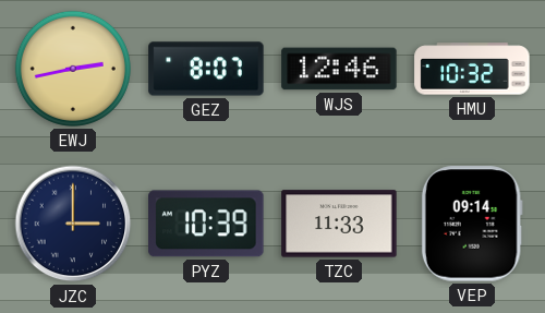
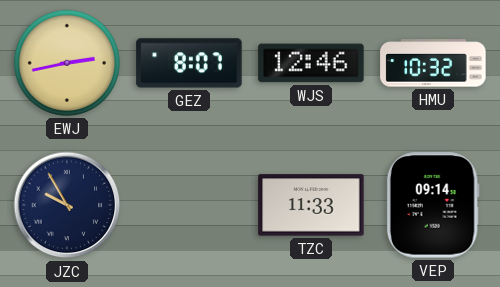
JZC: 3:00 -> 9:55 (67, 205)
PYZ: 10:39 -> none (206, 224)
